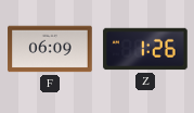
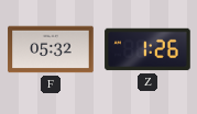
F: 06:09 -> 05:32 (51, 49)
